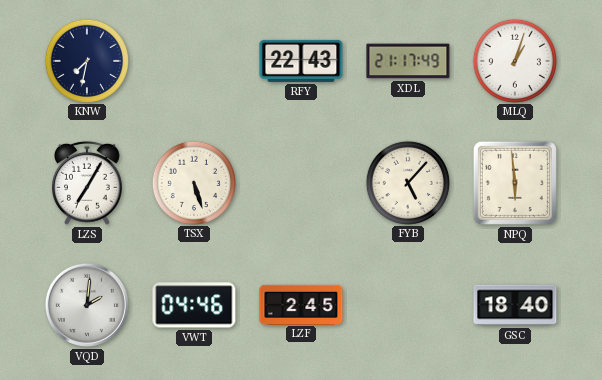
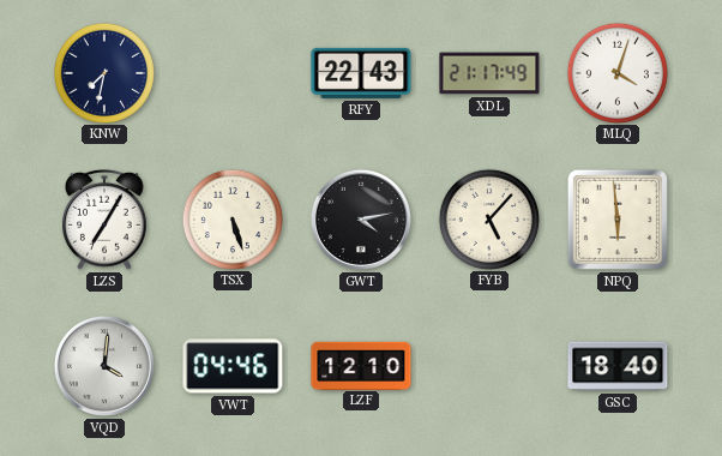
MLQ: 1:03 -> 4:03 (616, 72)
GWT: none -> 4:13 (361, 220)
VQD: 2:01 -> 4:01 (104, 366)
LZF: 2:45 -> 12:10 (361, 365)
